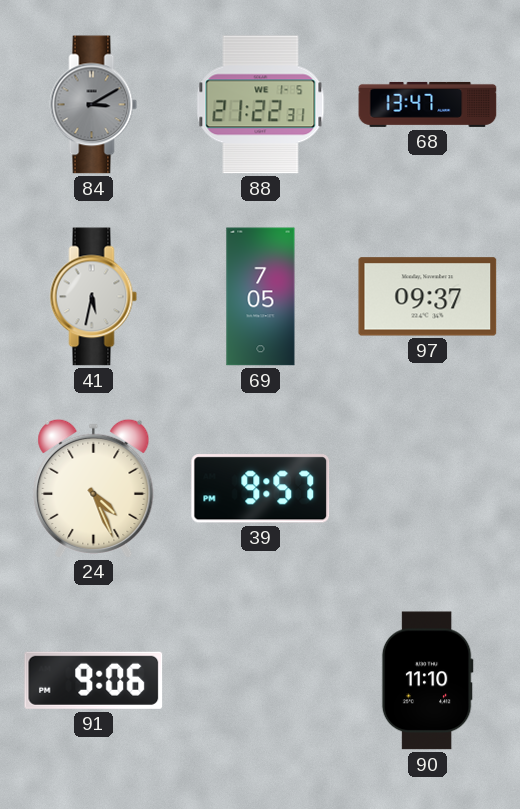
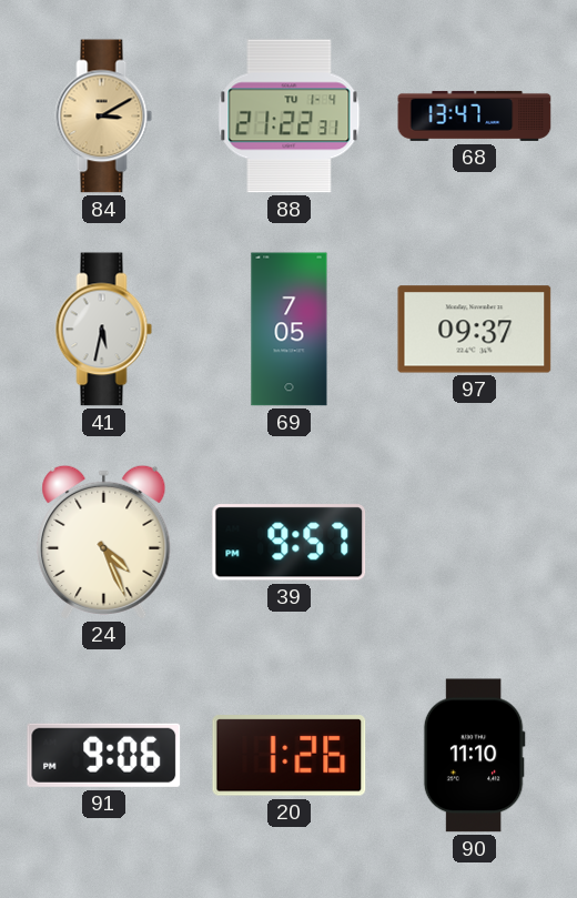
84 dial: grey -> champagne (104, 117)
88 date: WE 1-5 -> TU 1-4 (290, 117)
20: none -> 1:26 (290, 756)
